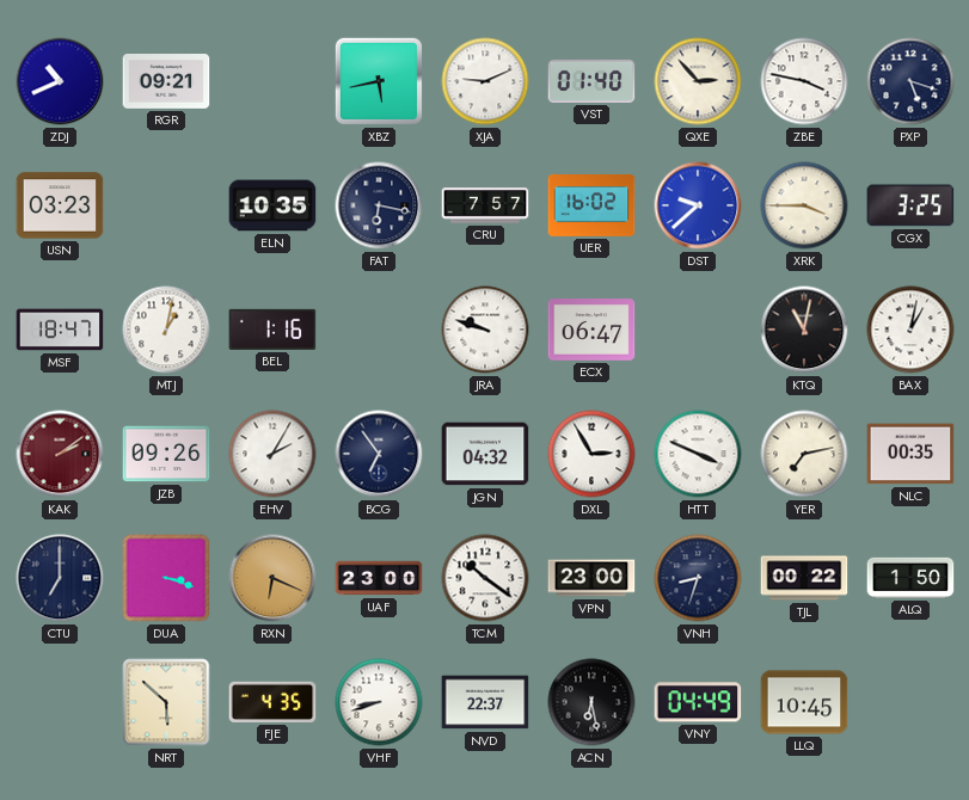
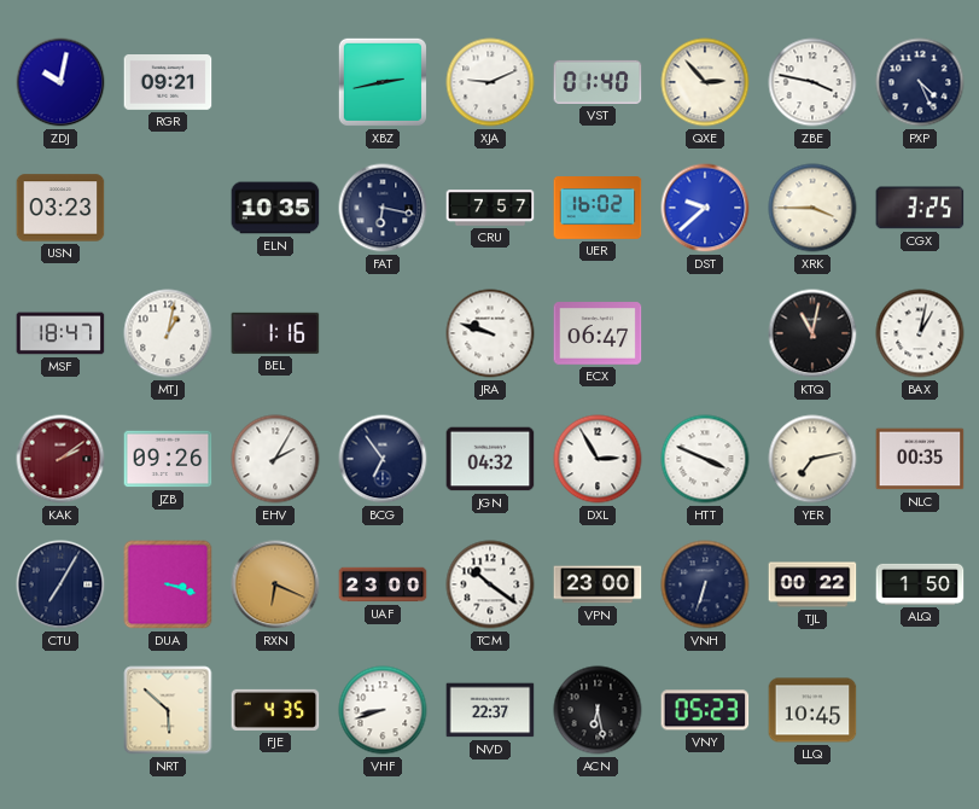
ZDJ: 10:41 -> 10:02 (60, 82)
XBZ: 5:43 -> 2:43 (383, 82)
PXP: 5:18 -> 4:26 (920, 82)
CTU: 7:00 -> 7:05 (60, 584)
VNH: 8:33 -> 6:33 (705, 584)
VNY: 04:49 -> 05:23 (705, 710)
